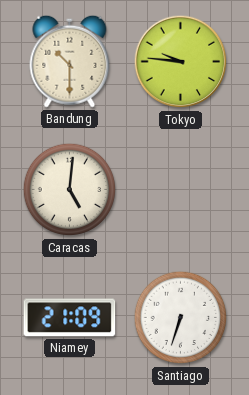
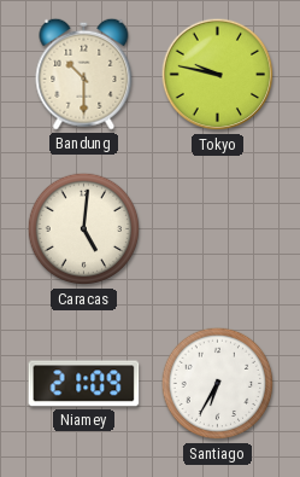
Tokyo: 9:46 -> 9:47 (218, 75)
Santiago: 6:33 -> 6:35 (218, 384)
